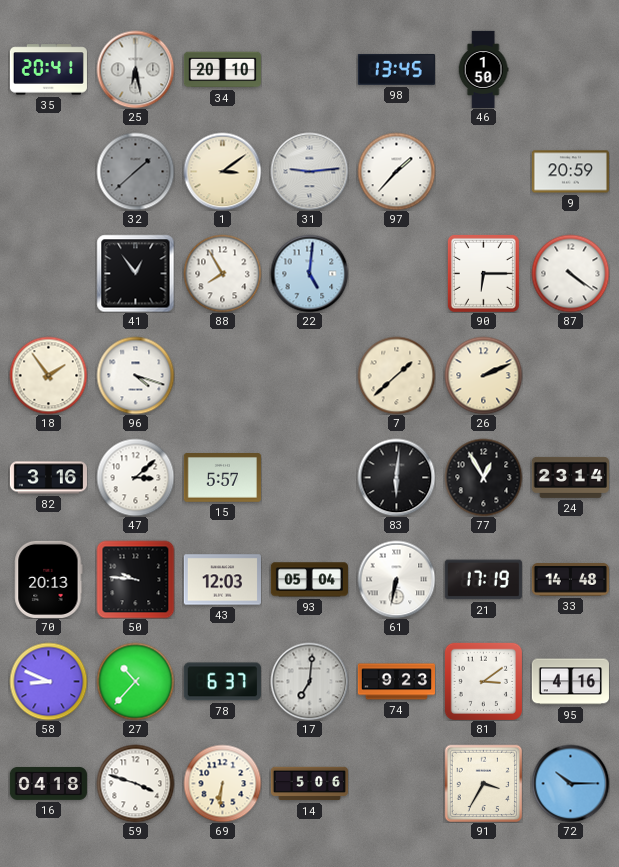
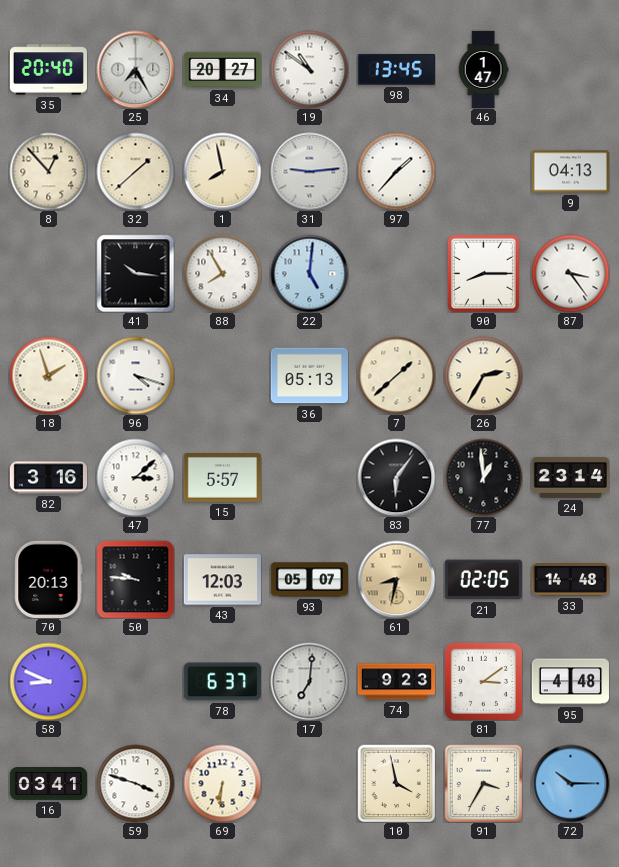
35: 20:41 -> 20:40 (48, 70)
25: 6:28 -> 7:25 (135, 69)
34: 20:10 -> 20:27 (222, 70)
19: none -> 10:51 (309, 69)
46: 1:50 -> 1:47 (483, 69)
8: none -> 12:53 (48, 171)
32 dial: grey -> cream (135, 171)
1: 3:09 -> 7:58 (222, 171)
9: 20:59 -> 04:13 (570, 172)
41: 12:54 -> 10:16 (135, 273)
90: 6:15 -> 8:15 (483, 273)
87: 4:21 -> 3:24 (570, 273)
18: 1:54 -> 1:57 (48, 375)
36: none -> 05:13 (309, 376)
26: 2:11 -> 2:35 (483, 375)
83: 6:01 -> 6:06 (396, 477)
77: 12:55 -> 12:59 (483, 477)
93: 05:04 -> 05:07 (309, 580)
61: 6:32 -> 8:32 (396, 579)
61 dial: white -> champagne (396, 579)
21: 17:19 -> 02:05 (483, 580)
27: 10:37 -> none (135, 681)
95: 4:16 -> 4:48 (570, 682)
16: 04:18 -> 03:41 (48, 783)
14: 5:06 -> none (309, 784)
10: none -> 3:58 (396, 783)
